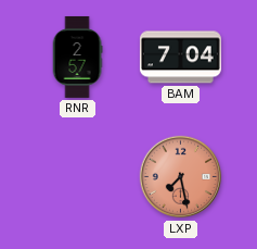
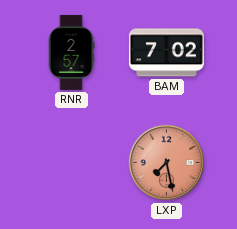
BAM: 7:04 -> 7:02 (166, 53)
